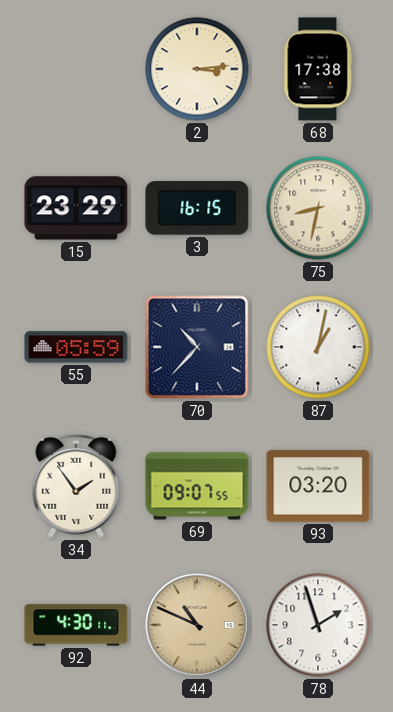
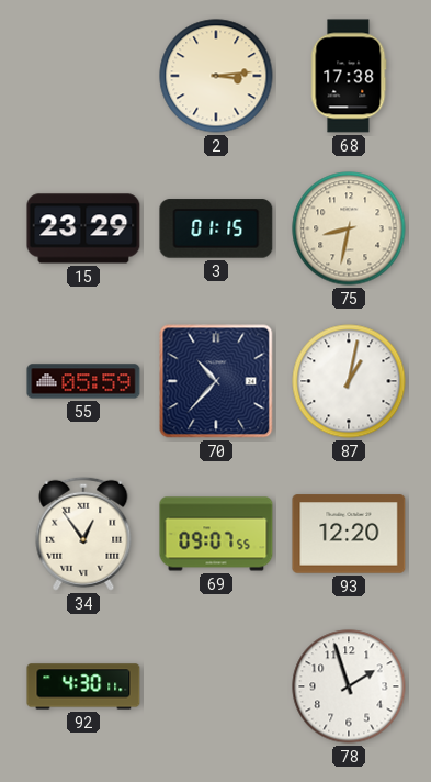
3: 16:15 -> 01:15 (216, 228)
34: 1:54 -> 12:54 (83, 534)
93: 03:20 -> 12:20 (349, 534)
44: 10:49 -> none (197, 625)
